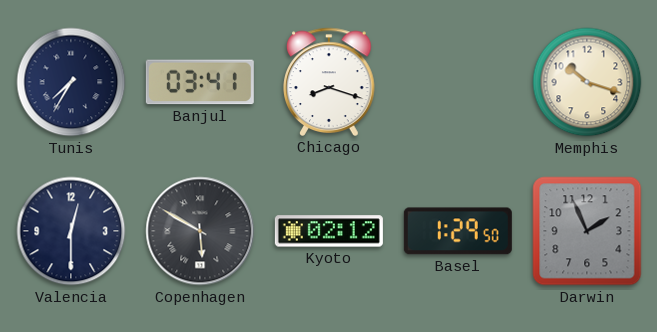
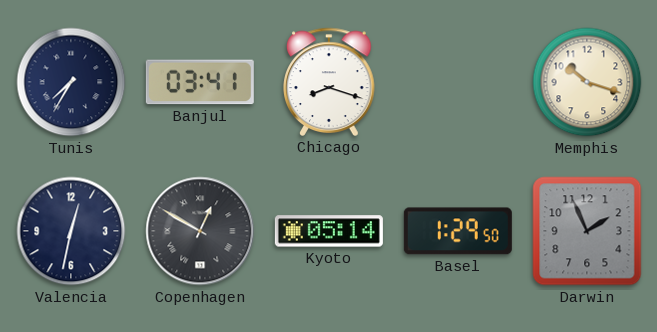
Valencia: 12:30 -> 12:32 (71, 231)
Copenhagen: 5:50 -> 12:50 (200, 231)
Kyoto: 02:12 -> 05:14 (329, 231)
